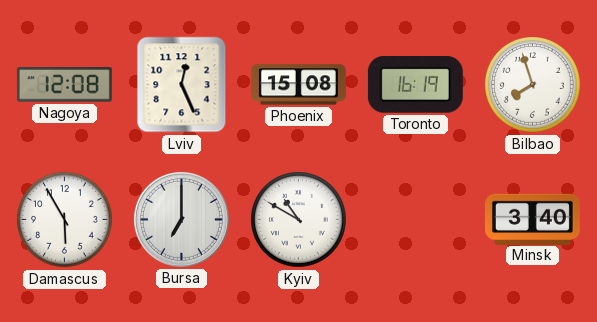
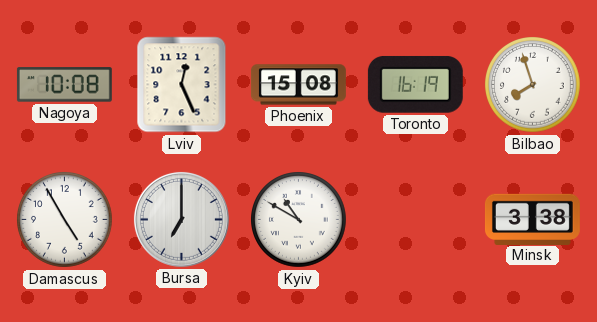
Nagoya: 12:08 -> 10:08 (64, 85)
Damascus: 5:55 -> 4:55 (65, 220)
Minsk: 3:40 -> 3:38 (532, 219)
